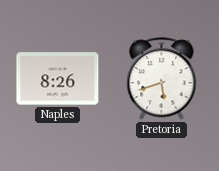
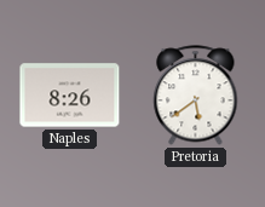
Pretoria: 5:42 -> 5:39 (196, 96)
